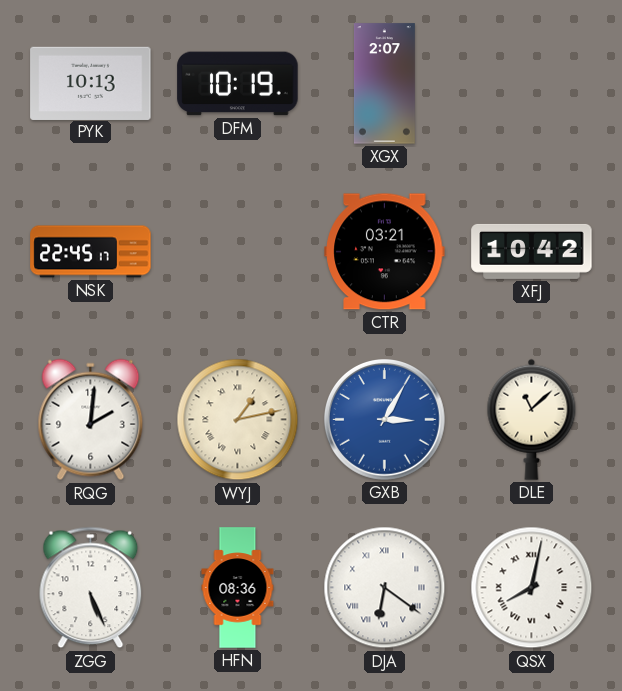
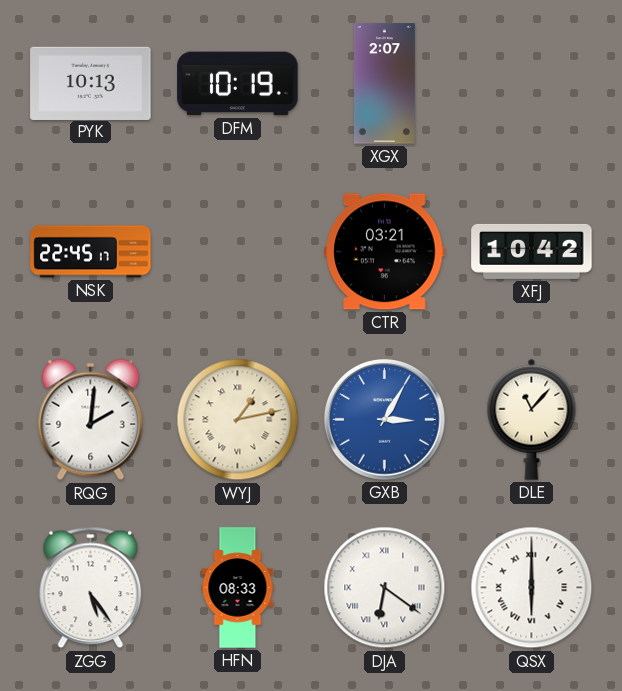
DLE: 11:08 -> 11:07 (532, 419)
ZGG: 5:26 -> 5:24 (91, 588)
HFN: 08:36 -> 08:33 (238, 588)
QSX: 8:02 -> 6:00 (532, 588)
